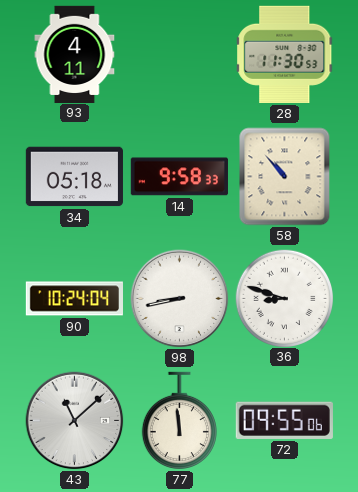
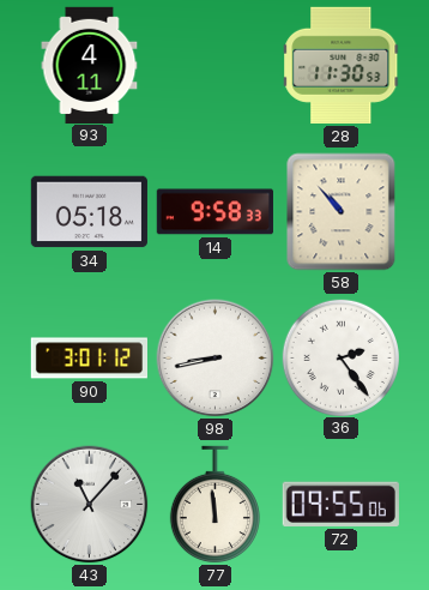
90: 10:24 -> 3:01 (89, 359)
36: 8:48 -> 2:24 (340, 357)
43: 11:08 -> 11:07 (90, 505)
